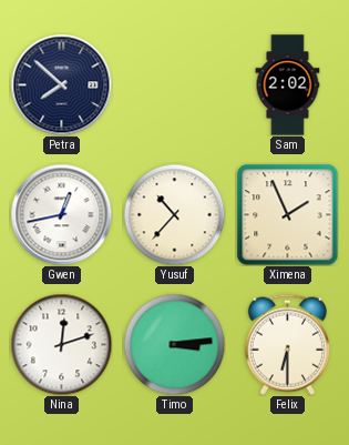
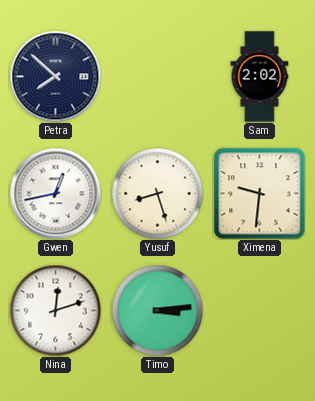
Yusuf: 10:37 -> 8:27 (157, 193)
Ximena: 1:56 -> 9:31 (260, 194)
Felix: 6:30 -> none (287, 344)
